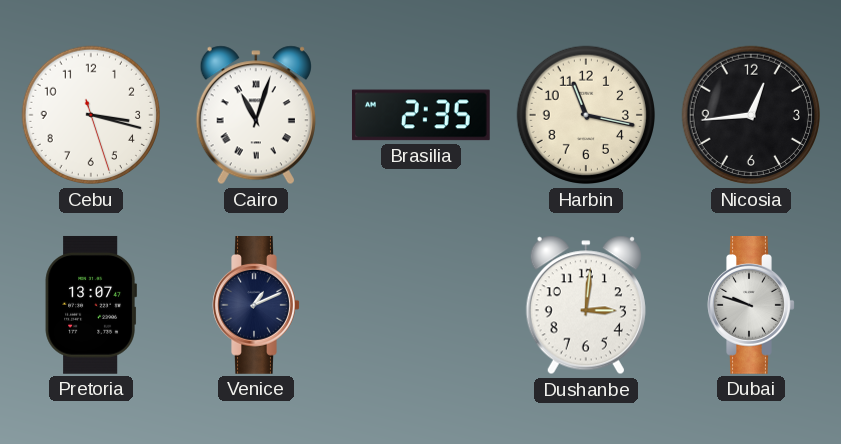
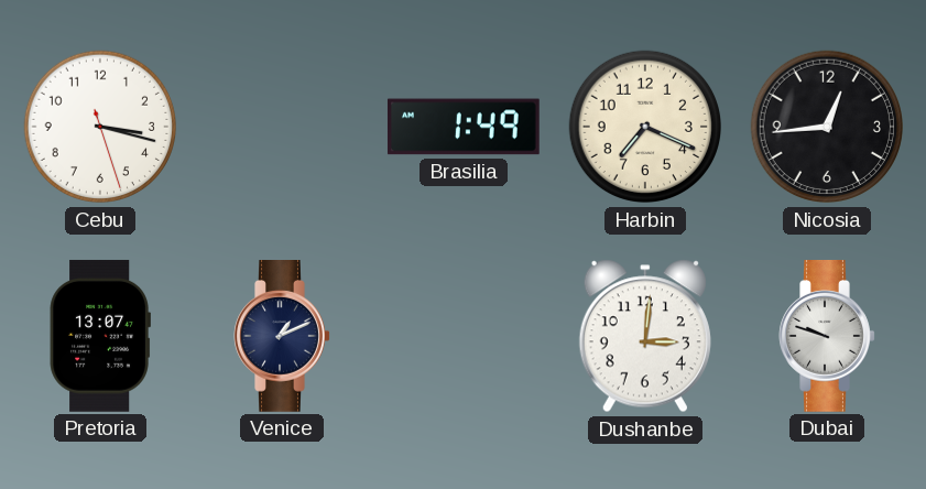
Cairo: 11:03 -> none (256, 115)
Brasilia: 2:35 -> 1:49 (464, 127)
Harbin: 11:17 -> 7:19 (645, 127)
